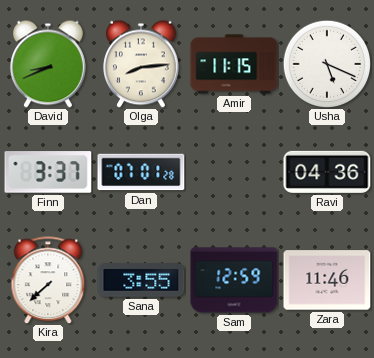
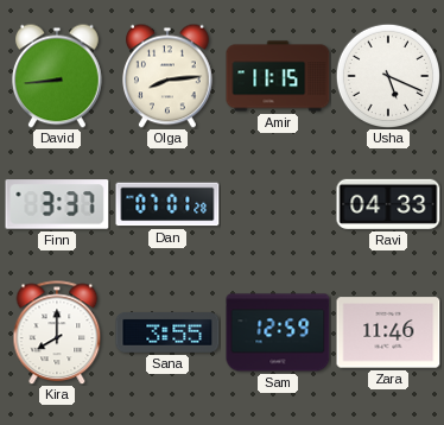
David: 8:41 -> 8:44 (58, 76)
Ravi: 04:36 -> 04:33 (388, 204)
Kira: 7:38 -> 8:00 (57, 332)
